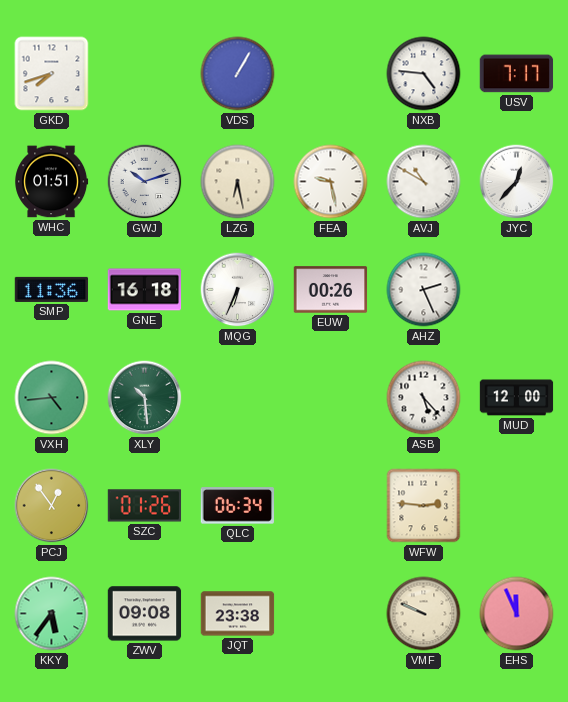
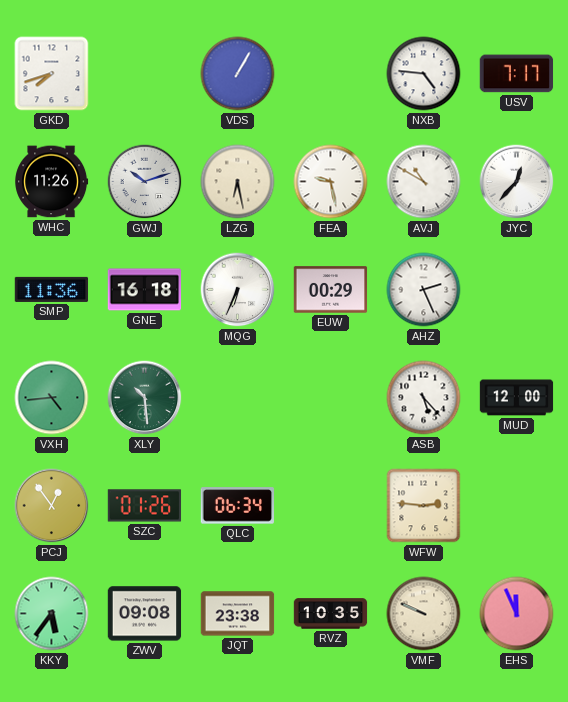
WHC: 01:51 -> 11:26 (52, 182)
EUW: 00:26 -> 00:29 (331, 290)
RVZ: none -> 10:35 (331, 614)
